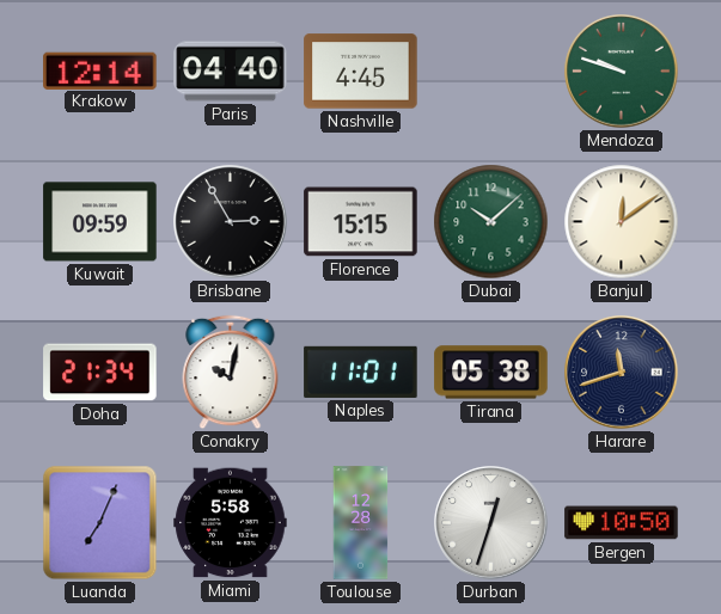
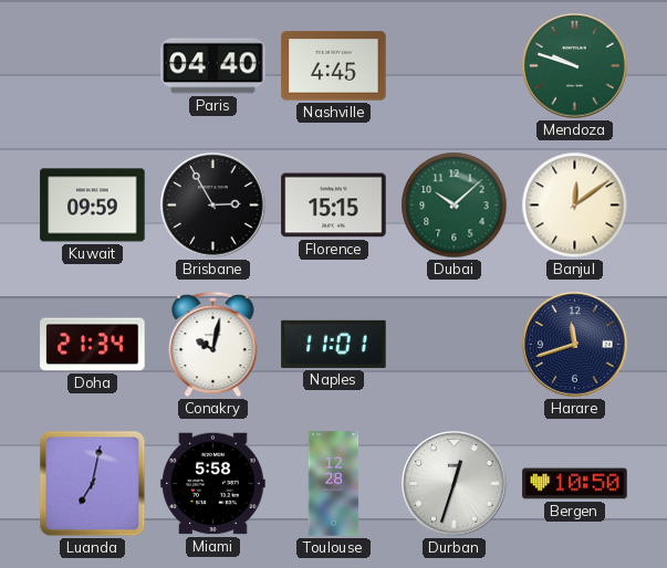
Krakow: 12:14 -> none (100, 70)
Tirana: 05:38 -> none (491, 373)
Luanda: 7:04 -> 7:02 (93, 484)
